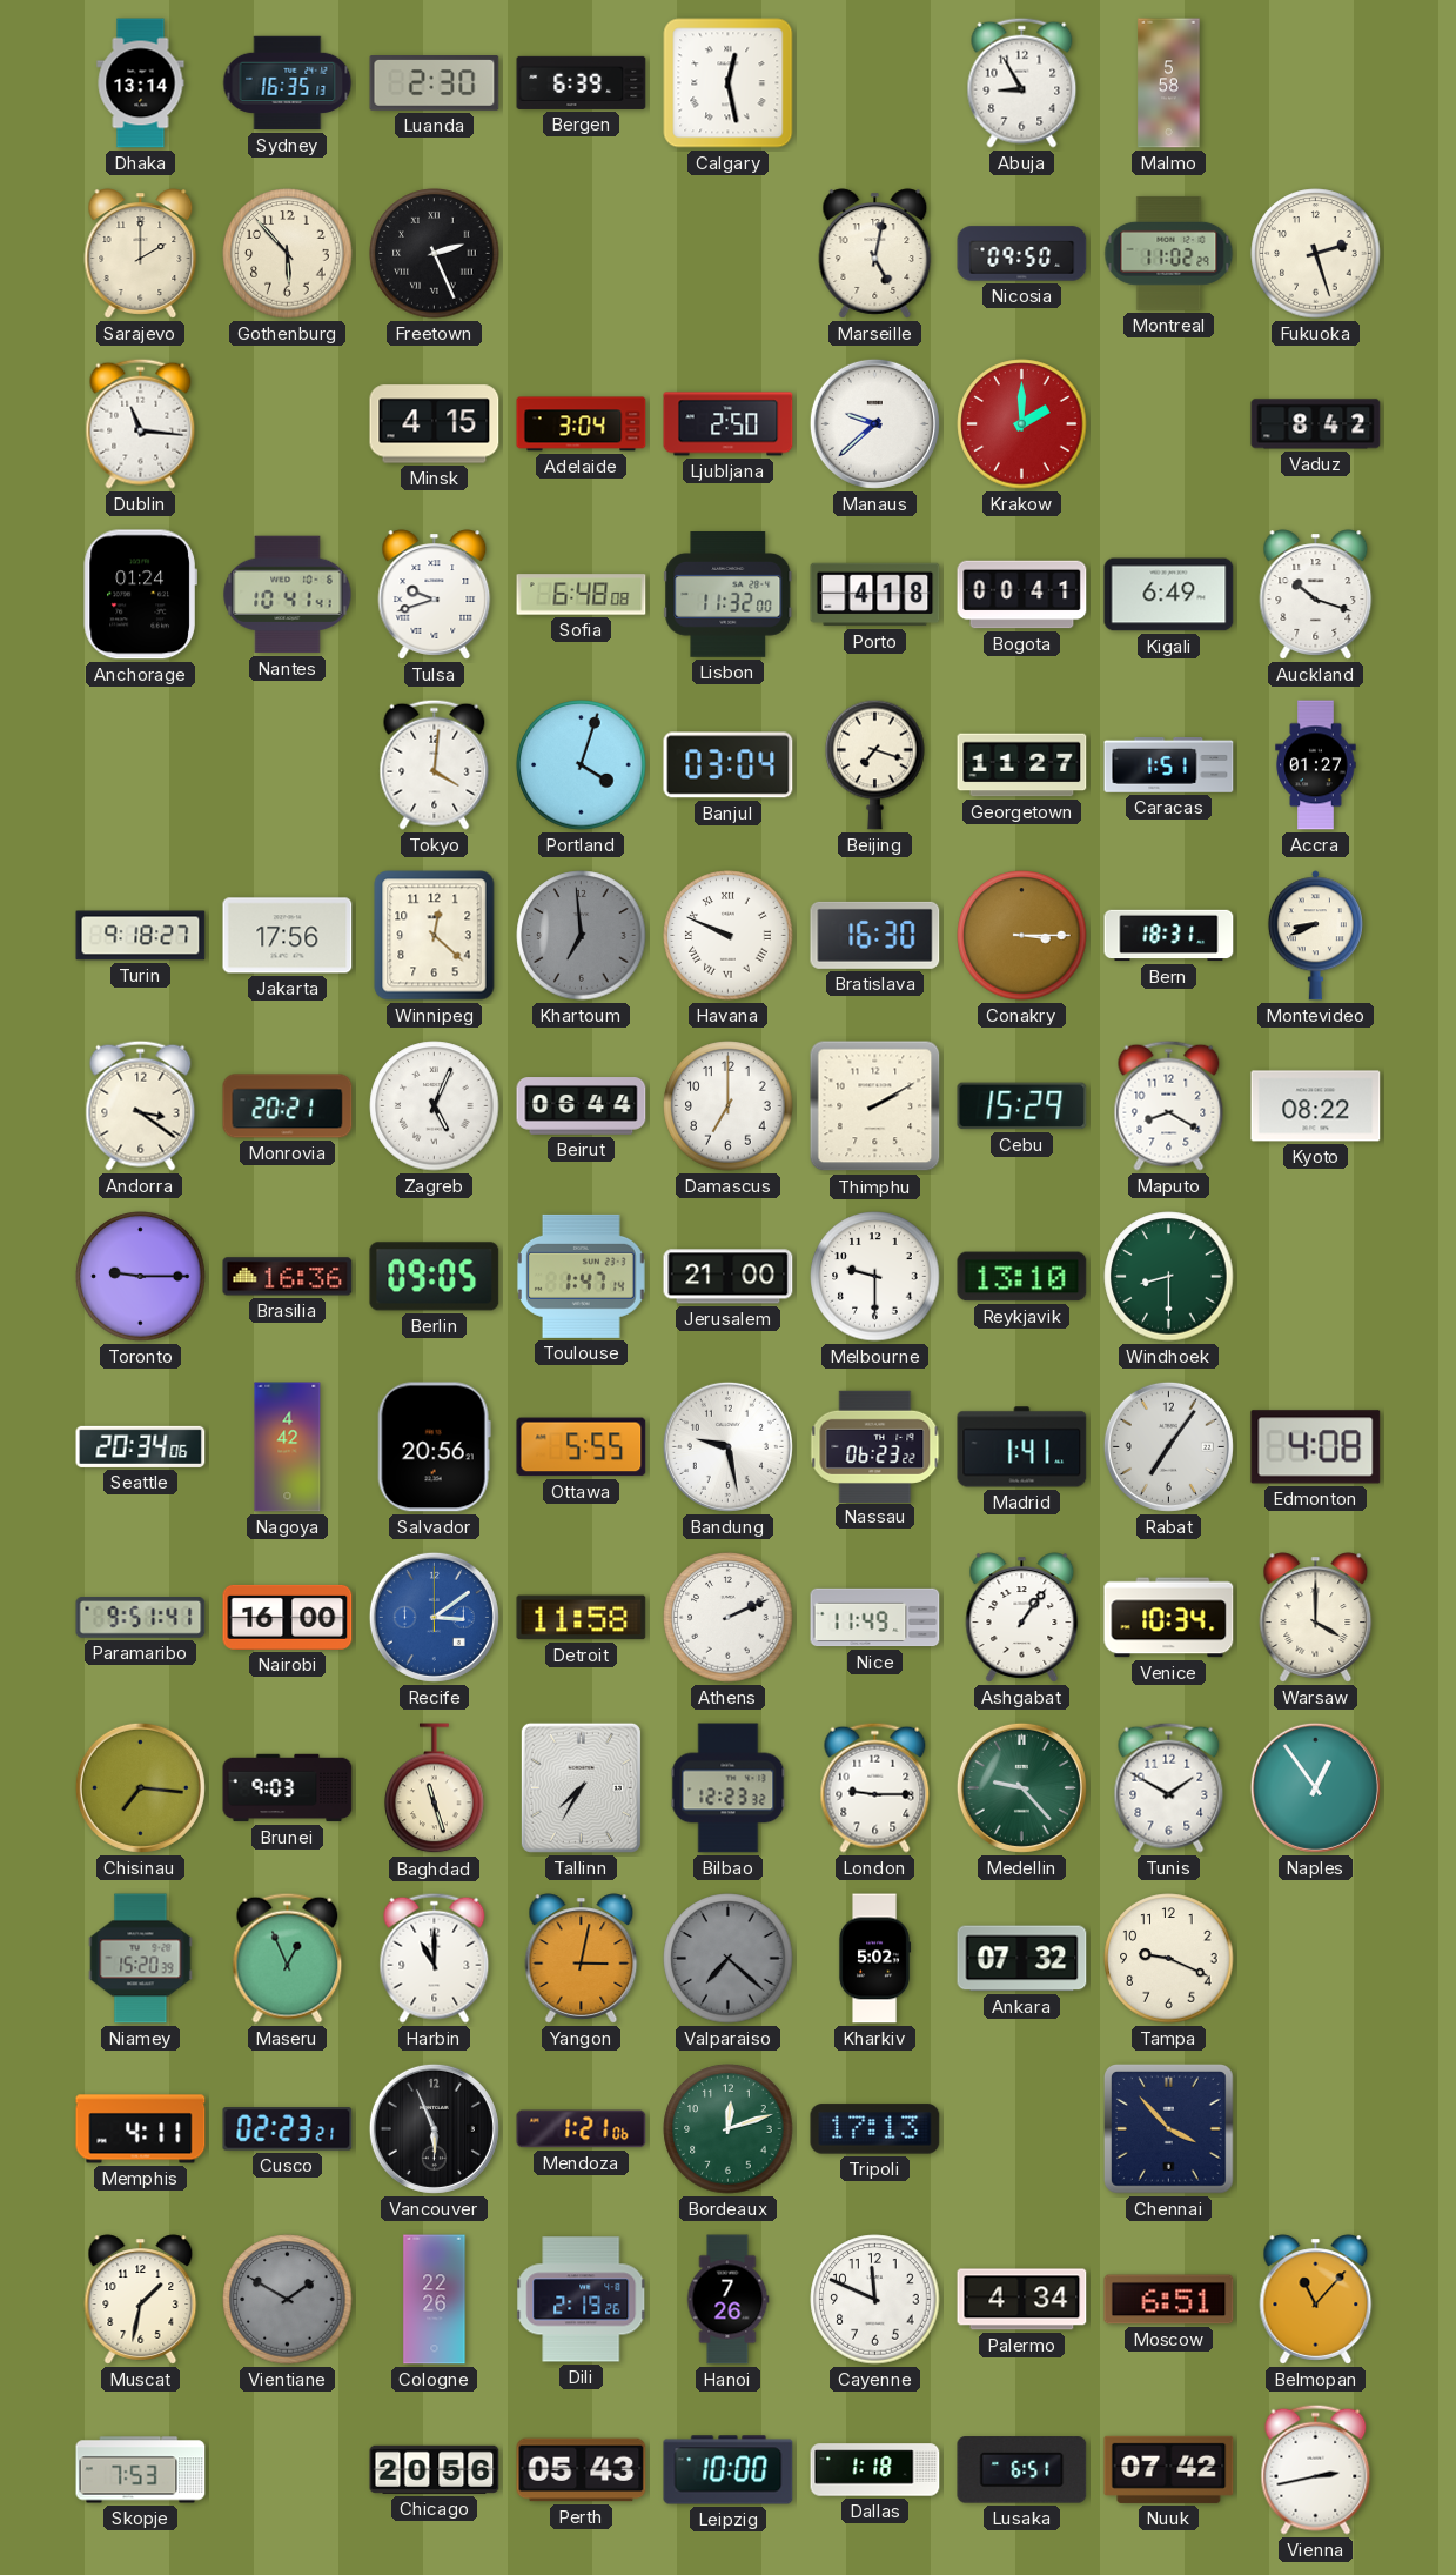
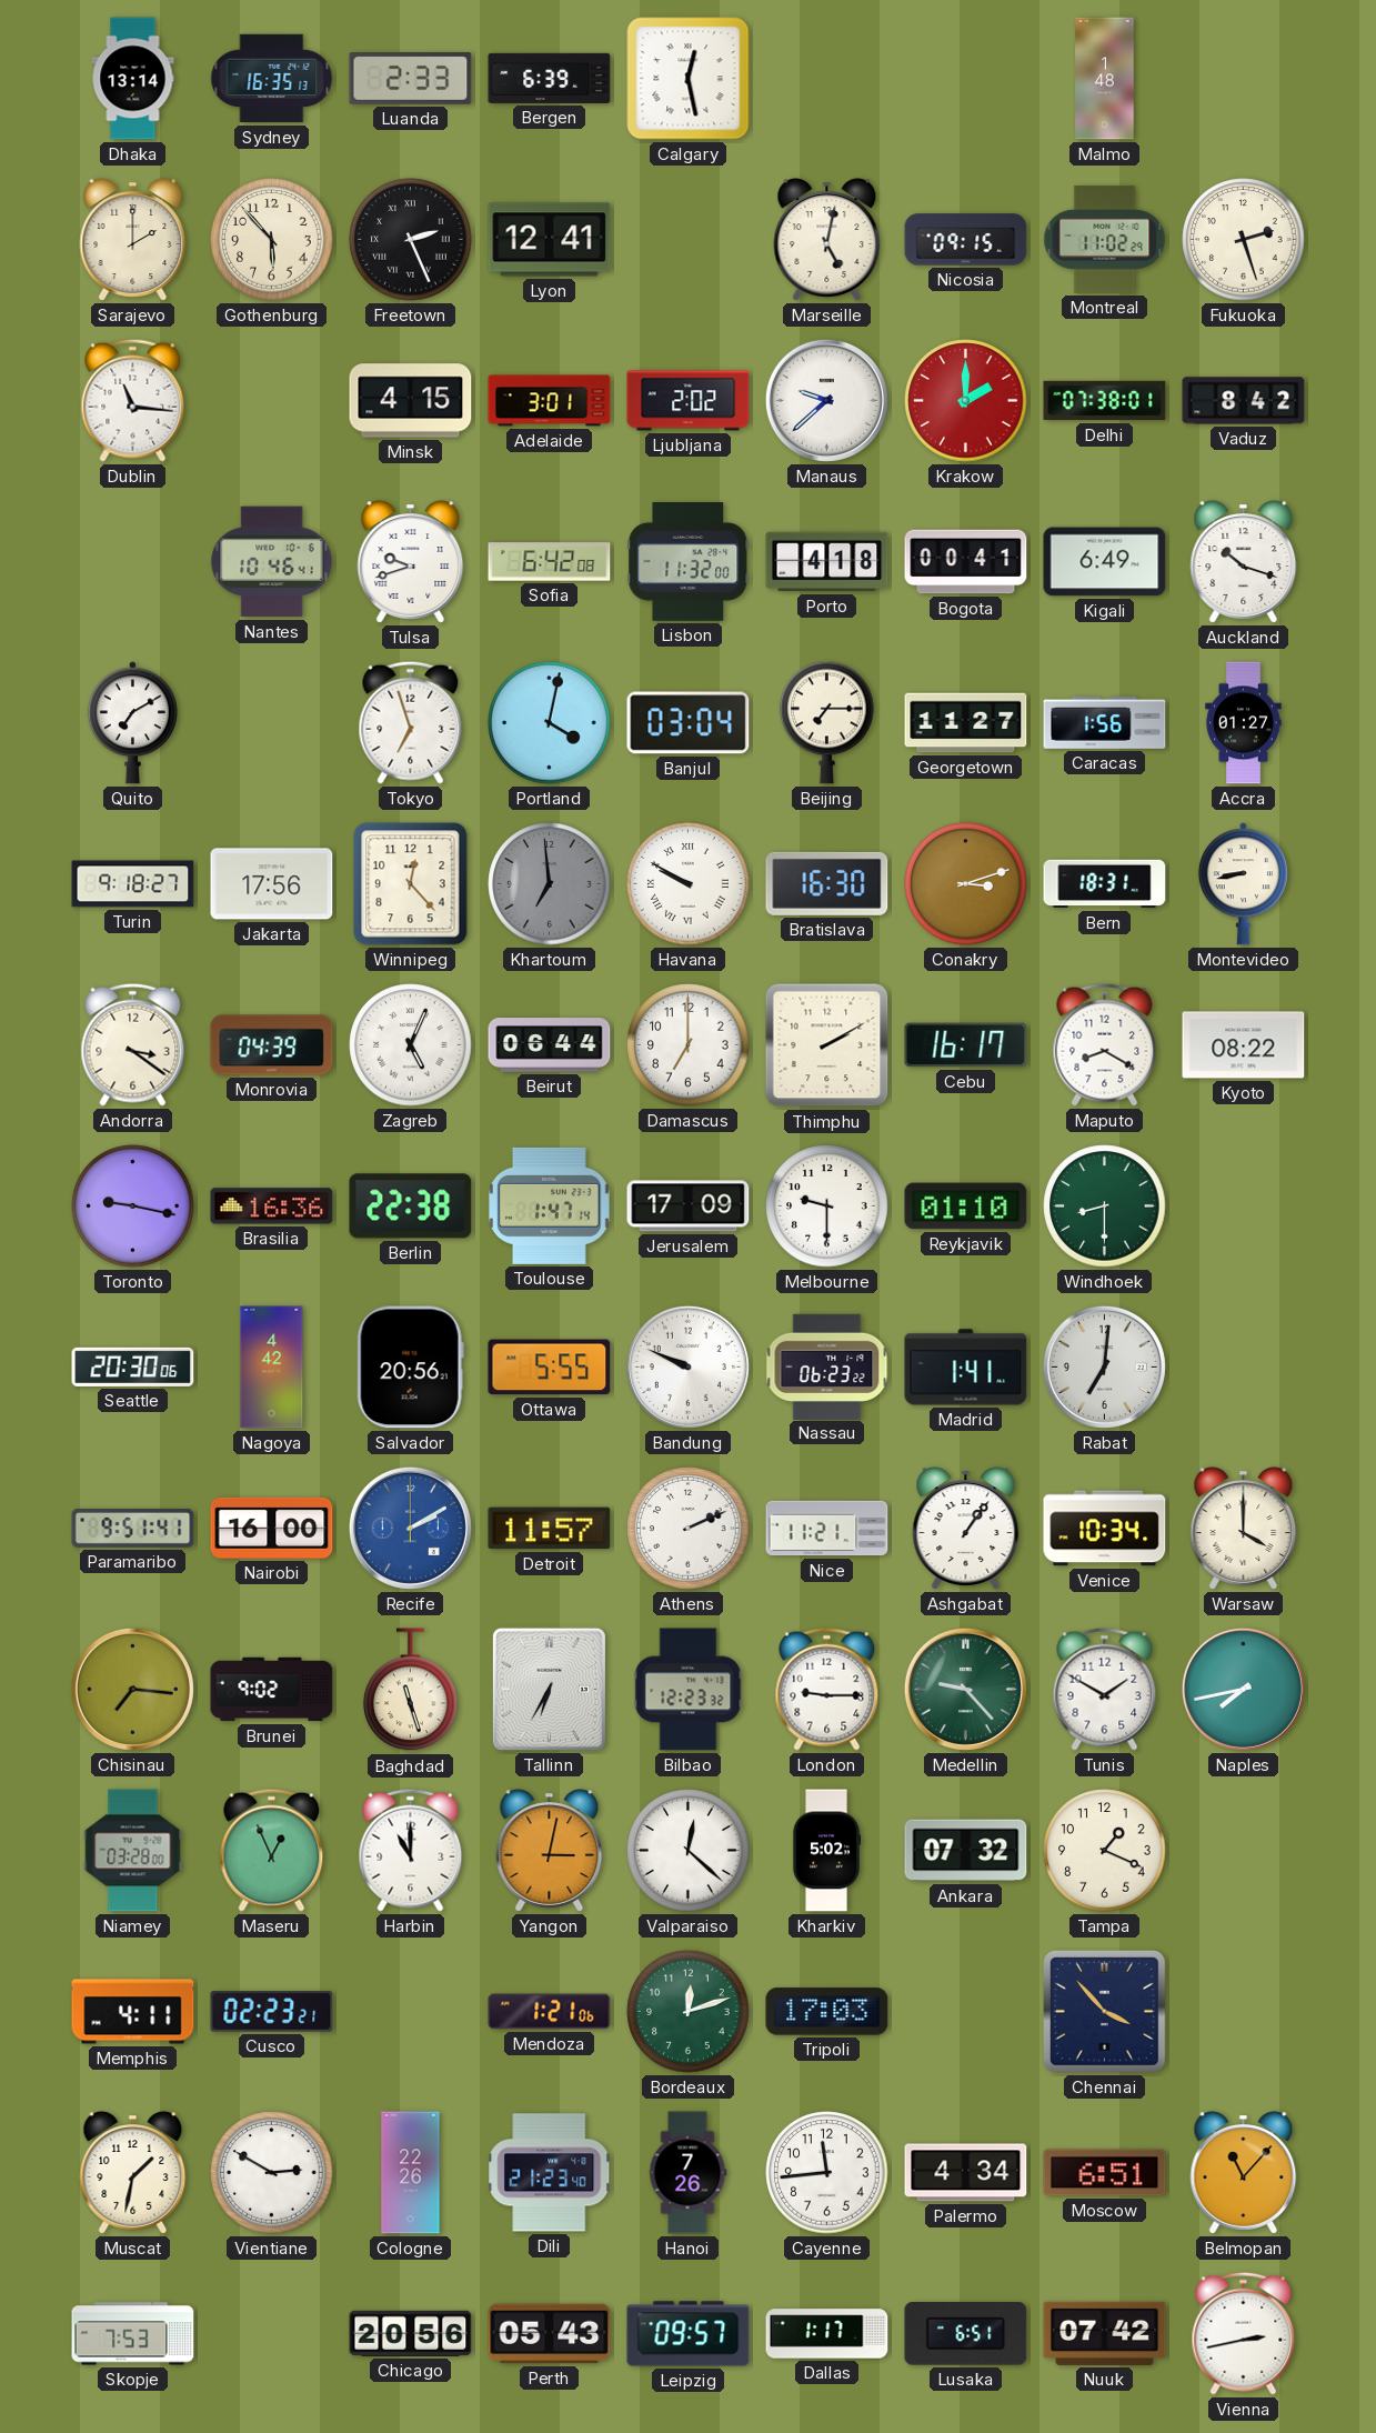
Luanda: 2:30 -> 2:33 (411, 79)
Abuja: 8:55 -> none (1022, 82)
Malmo: 5:58 -> 1:48 (1105, 79)
Lyon: none -> 12:41 (550, 240)
Nicosia: 09:50 -> 09:15 (966, 240)
Adelaide: 3:04 -> 3:01 (550, 401)
Ljubljana: 2:50 -> 2:02 (689, 401)
Delhi: none -> 07:38 (1105, 401)
Anchorage: 01:24 -> none (140, 595)
Nantes: 10:41 -> 10:46 (272, 562)
Sofia: 6:48 -> 6:42 (550, 562)
Quito: none -> 7:10 (132, 723)
Tokyo: 4:01 -> 6:57 (411, 722)
Portland: 4:03 -> 4:02 (550, 723)
Beijing: 7:18 -> 7:15 (827, 722)
Caracas: 1:51 -> 1:56 (1105, 723)
Winnipeg: 12:22 -> 12:23 (411, 884)
Havana: 9:49 -> 9:50 (689, 884)
Conakry: 3:15 -> 3:12 (966, 884)
Montevideo: 8:41 -> 8:43 (1243, 884)
Monrovia: 20:21 -> 04:39 (272, 1045)
Cebu: 15:29 -> 16:17 (966, 1045)
Toronto: 9:15 -> 9:17 (133, 1207)
Berlin: 09:05 -> 22:38 (411, 1207)
Jerusalem: 21:00 -> 17:09 (689, 1207)
Reykjavik: 13:10 -> 01:10 (966, 1207)
Seattle: 20:34 -> 20:30 (133, 1366)
Bandung: 9:28 -> 9:49 (687, 1366)
Rabat: 7:06 -> 7:01 (1104, 1366)
Edmonton: 4:08 -> none (1316, 1447)
Recife: 3:09 -> 2:10 (410, 1528)
Detroit: 11:58 -> 11:57 (550, 1529)
Nice: 11:49 -> 11:21 (827, 1529)
Brunei: 9:03 -> 9:02 (272, 1690)
Tallinn: 7:35 -> 6:35 (549, 1689)
Naples: 12:54 -> 7:43 (1243, 1689)
Niamey: 15:20 -> 03:28 (133, 1851)
Valparaiso: 7:22 -> 12:22 (689, 1851)
Valparaiso dial: grey -> white (689, 1851)
Tampa: 9:19 -> 1:19 (1105, 1851)
Vancouver: 5:56 -> none (434, 2128)
Tripoli: 17:13 -> 17:03 (827, 2012)
Vientiane: 1:50 -> 2:50 (272, 2173)
Vientiane dial: grey -> white (272, 2173)
Dili: 2:19 -> 21:23 (550, 2173)
Cayenne: 11:49 -> 11:44 (827, 2173)
Leipzig: 10:00 -> 09:57 (689, 2334)
Dallas: 1:18 -> 1:17 (827, 2334)
